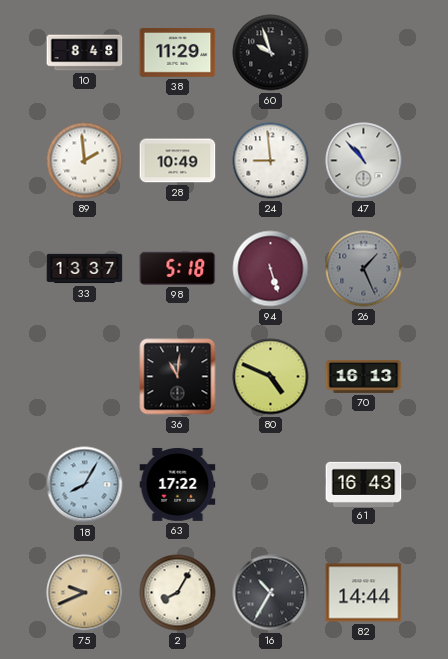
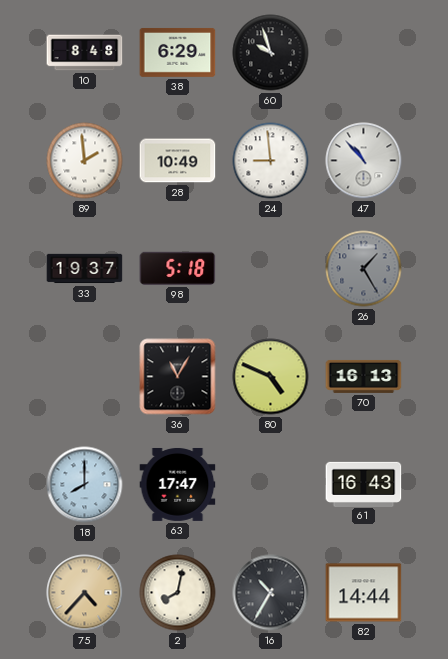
38: 11:29 -> 6:29 (178, 52)
33: 13:37 -> 19:37 (85, 269)
94: 5:27 -> none (271, 269)
26: 1:26 -> 1:25 (364, 269)
36: 11:01 -> 11:05 (178, 377)
18: 8:05 -> 8:00 (85, 485)
63: 17:22 -> 17:47 (178, 484)
75: 9:41 -> 4:37 (85, 593)
2: 8:05 -> 8:02 (178, 593)
